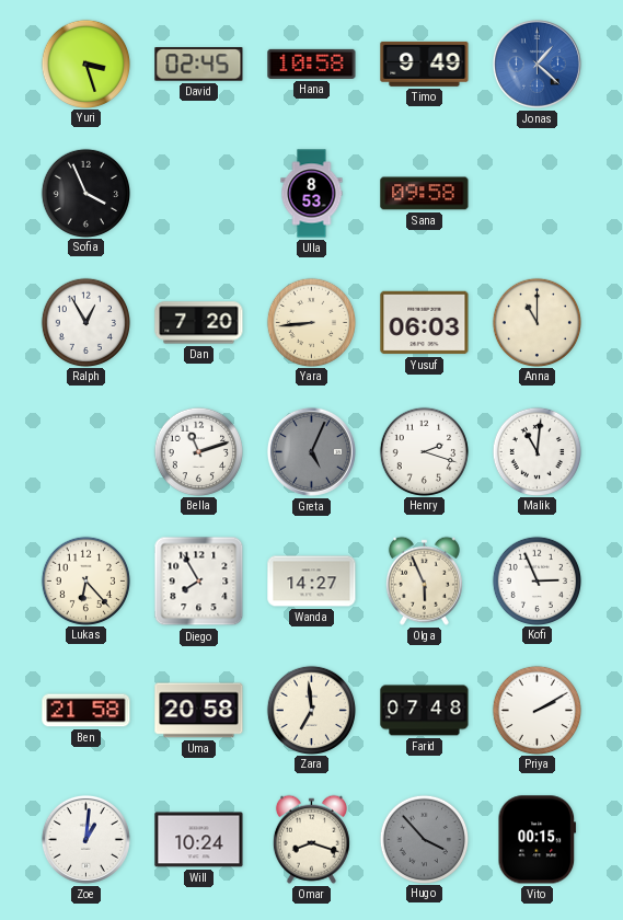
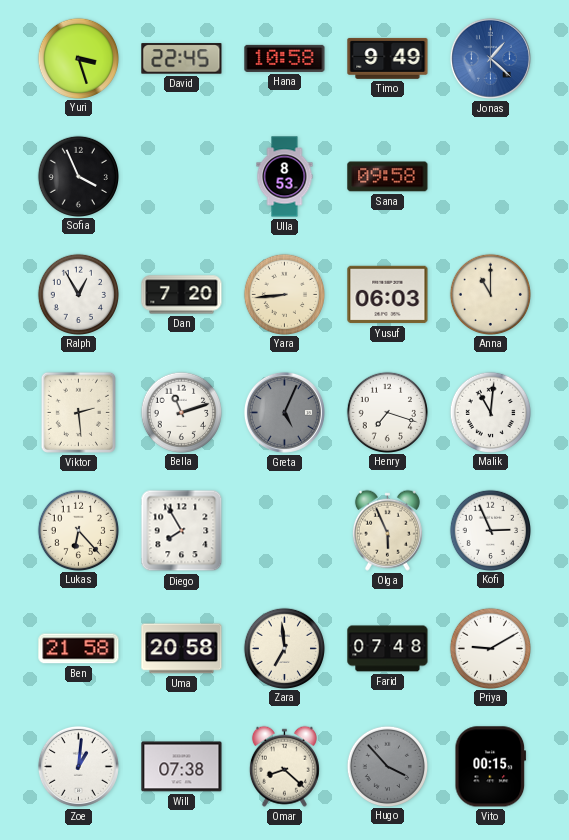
David: 02:45 -> 22:45 (182, 59)
Viktor: none -> 2:29 (78, 412)
Henry: 2:18 -> 7:18 (387, 412)
Wanda: 14:27 -> none (312, 582)
Priya: 2:10 -> 9:10 (490, 648)
Will: 10:24 -> 07:38 (182, 767)
Omar: 8:18 -> 8:22 (284, 766)
